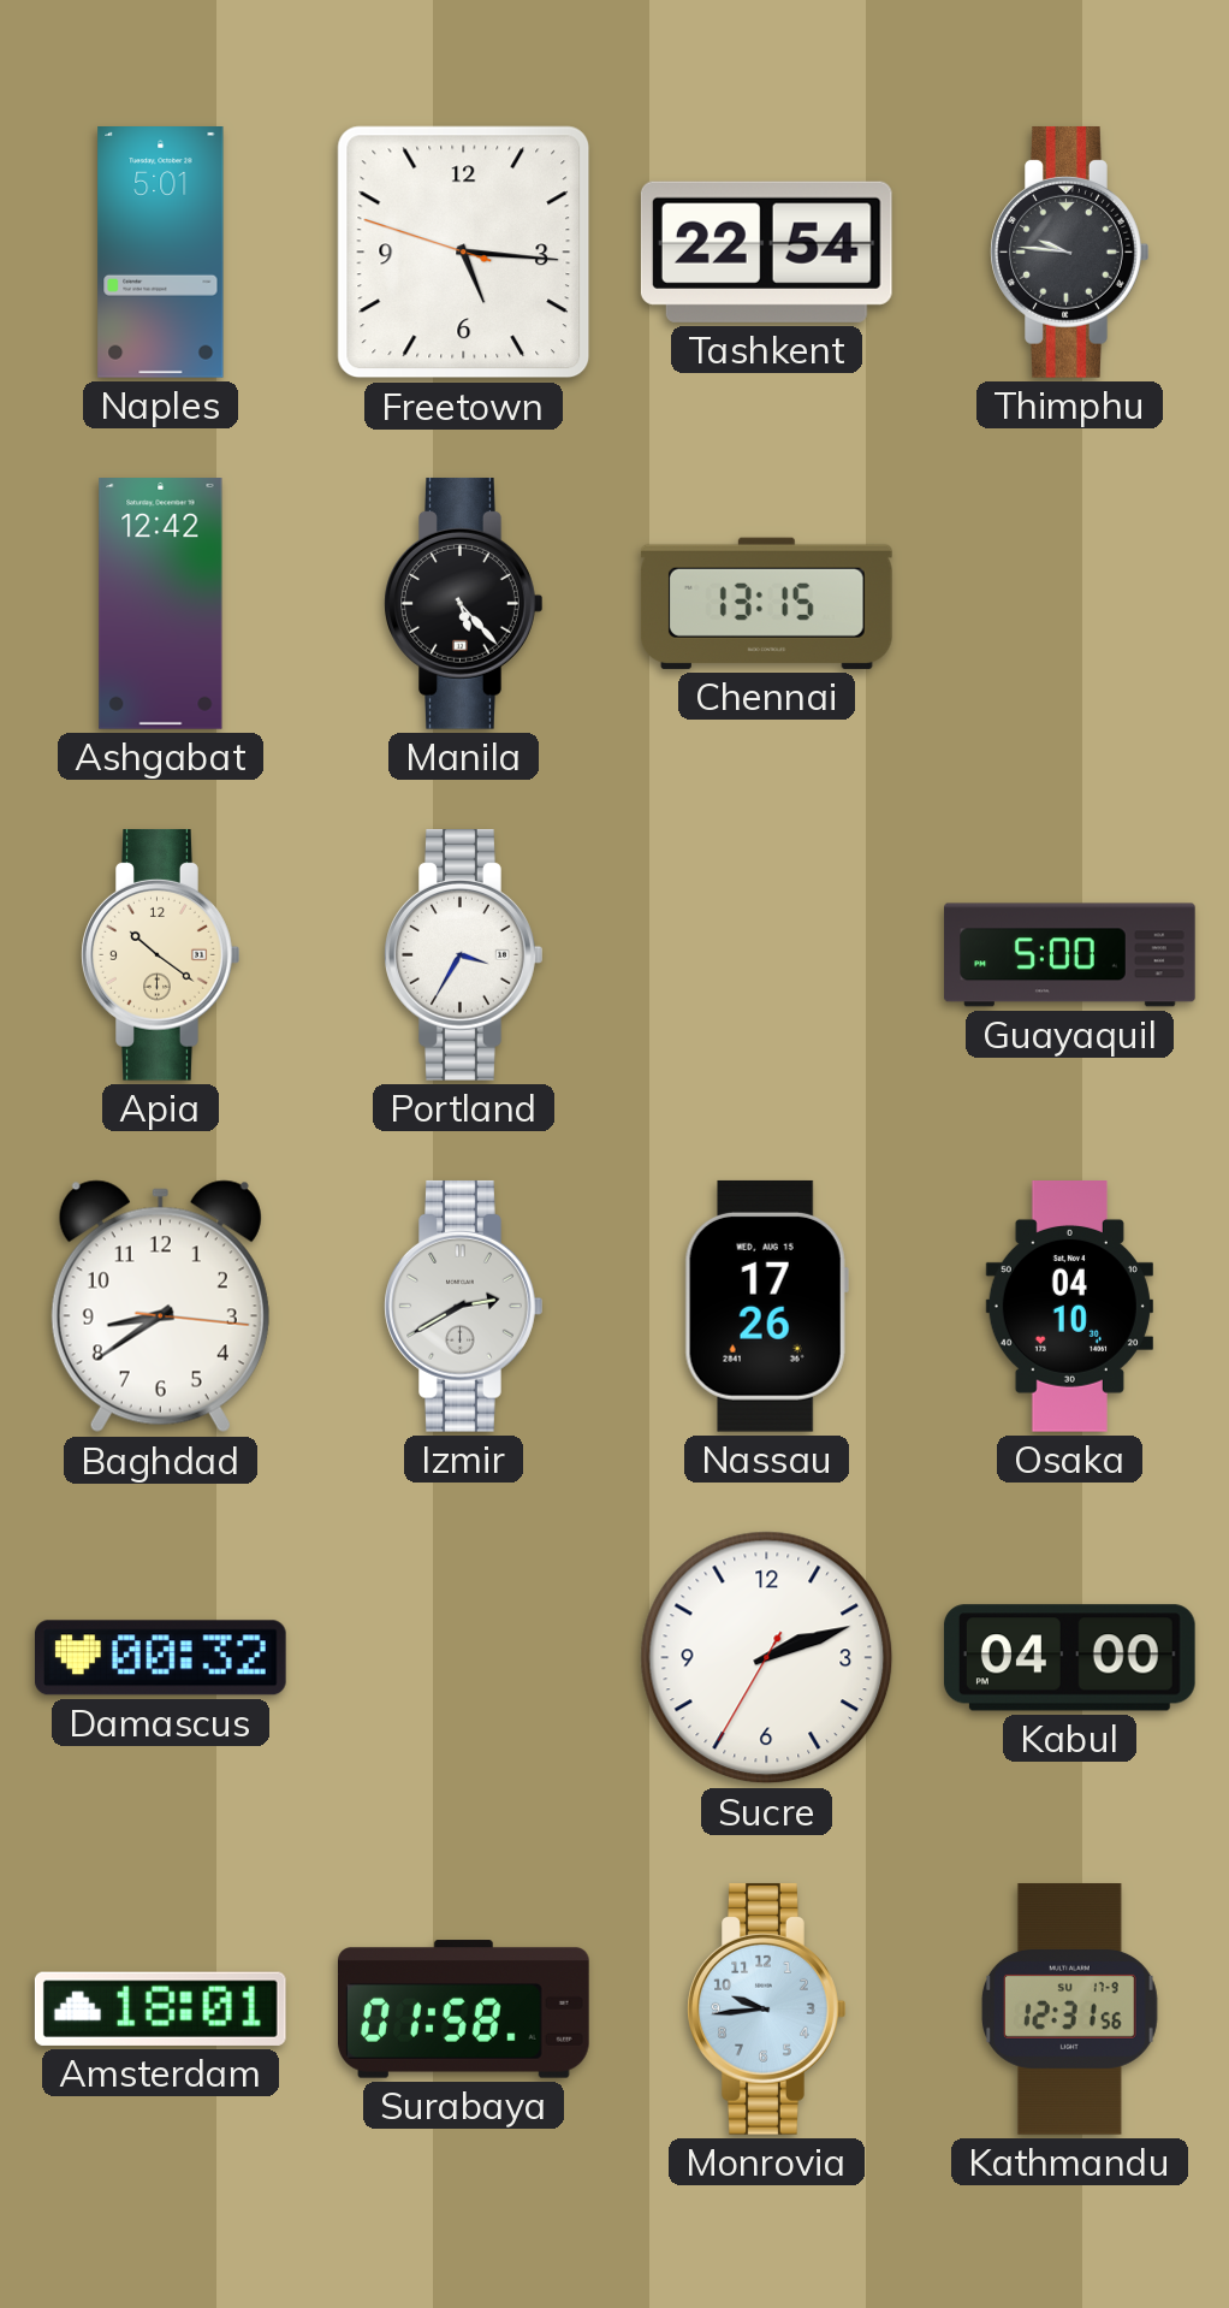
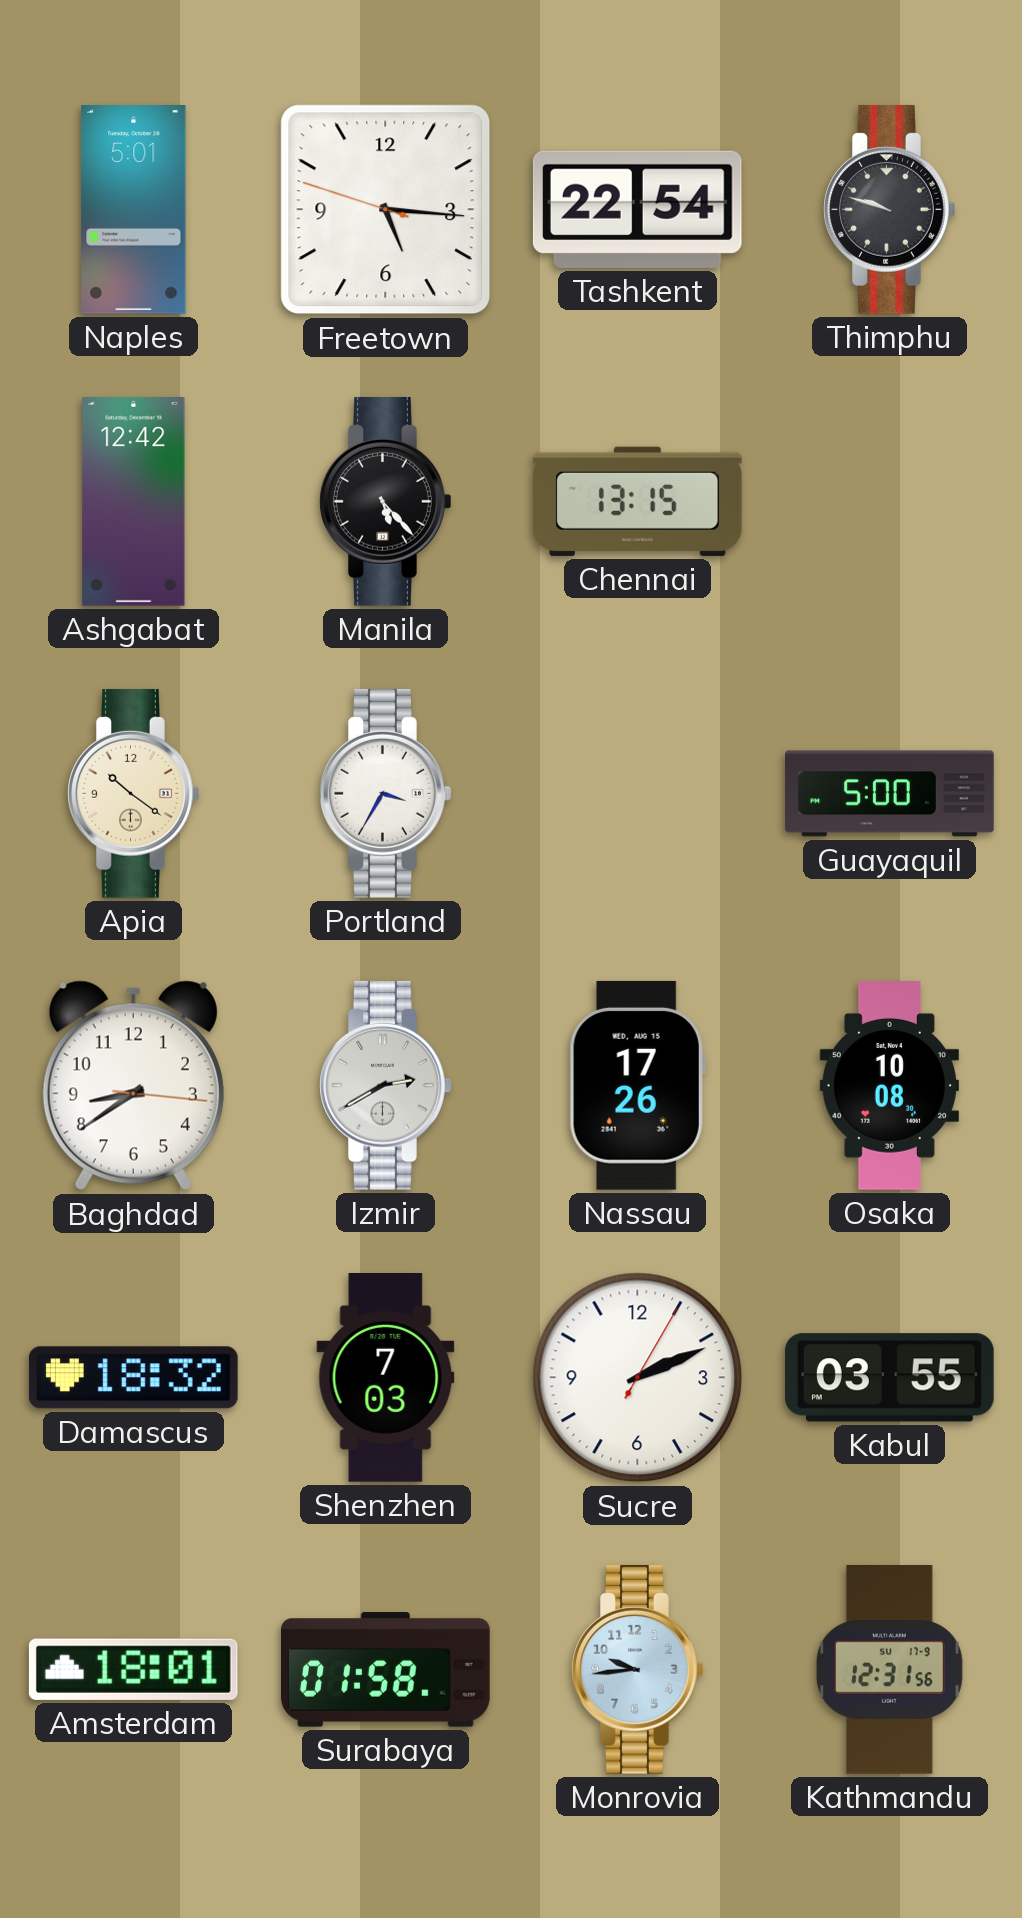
Thimphu: 9:46 -> 9:48 (890, 209)
Osaka: 04:10 -> 10:08 (889, 1086)
Damascus: 00:32 -> 18:32 (133, 1378)
Shenzhen: none -> 7:03 (386, 1378)
Sucre: 2:11:35 -> 2:11:05 (638, 1378)
Kabul: 04:00 -> 03:55 (889, 1378)
